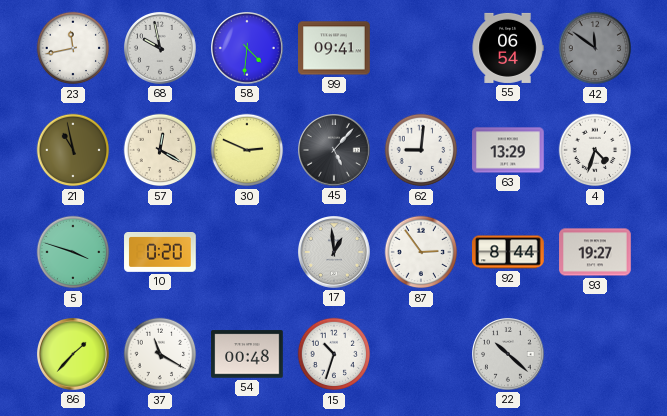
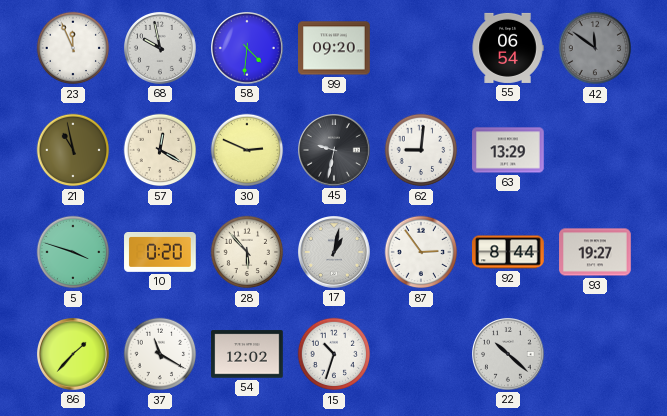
23: 11:43 -> 11:56 (73, 48)
99: 09:41 -> 09:20 (334, 48)
45: 5:07 -> 9:32 (335, 151)
4: 4:33 -> none (595, 150)
28: none -> 5:53 (247, 252)
17: 12:59 -> 1:02 (335, 253)
54: 00:48 -> 12:02 (247, 354)
